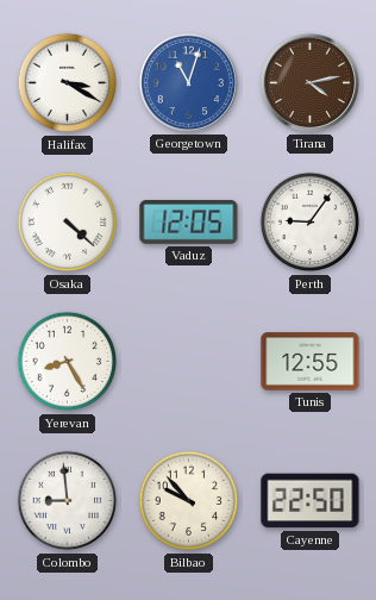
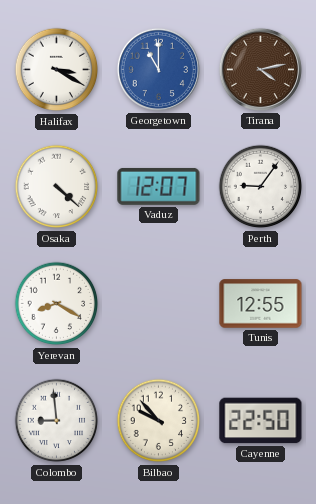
Georgetown: 11:03 -> 11:00 (158, 69)
Vaduz: 12:05 -> 12:07 (159, 186)
Yerevan: 8:25 -> 8:20 (57, 304)
